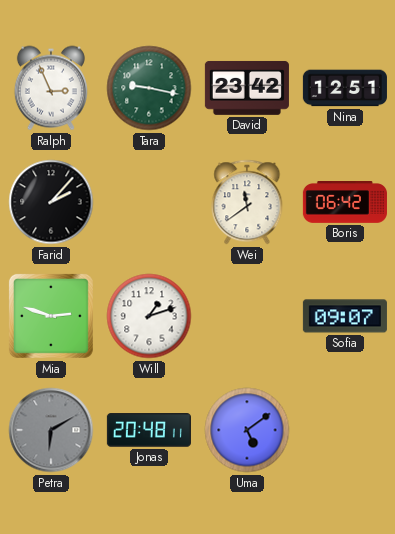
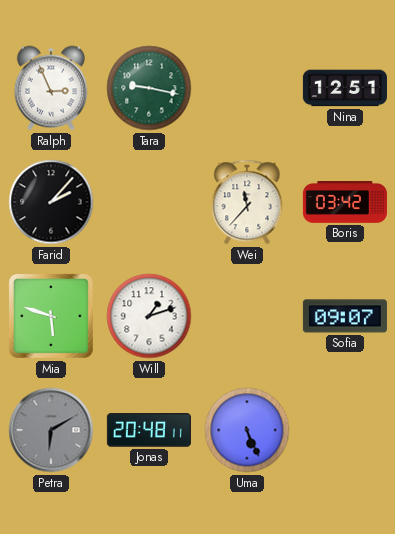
David: 23:42 -> none (247, 88)
Wei: 11:39 -> 11:37 (247, 202)
Boris: 06:42 -> 03:42 (345, 202)
Mia: 2:48 -> 5:48 (51, 316)
Uma: 5:09 -> 5:26 (247, 430)
